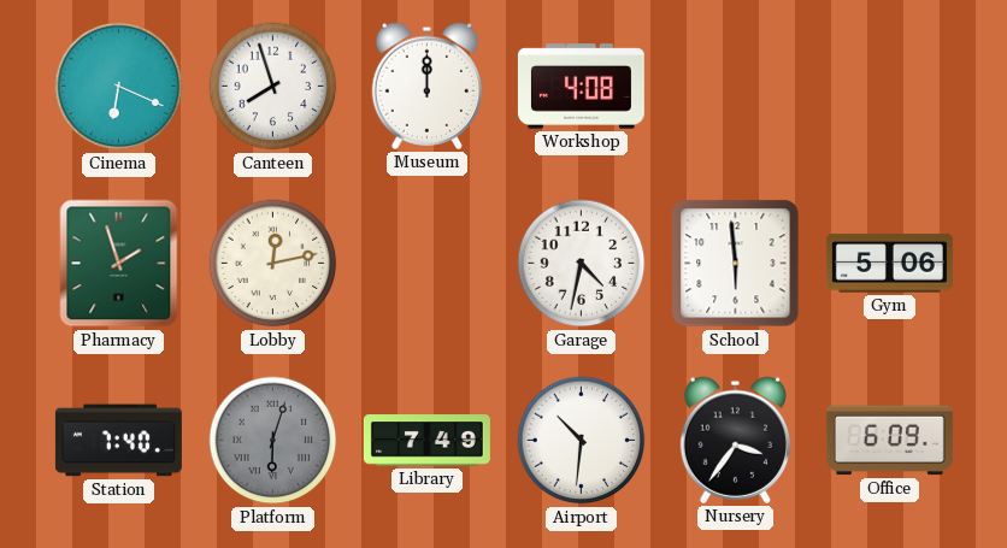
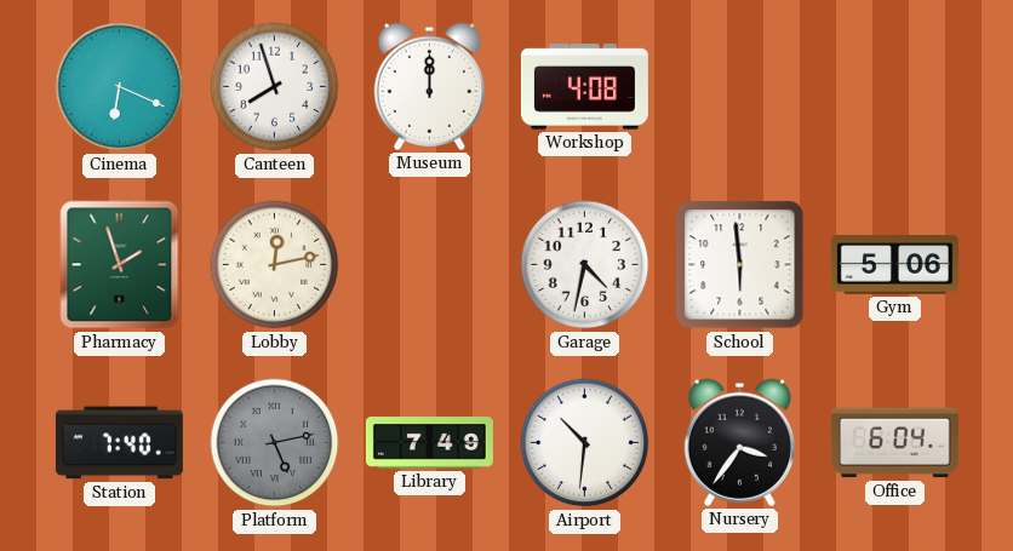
Platform: 6:03 -> 5:13 (275, 443)
Office: 6:09 -> 6:04 (894, 443)
